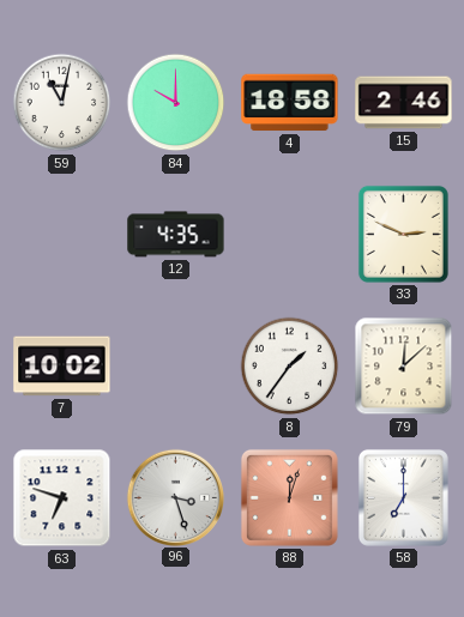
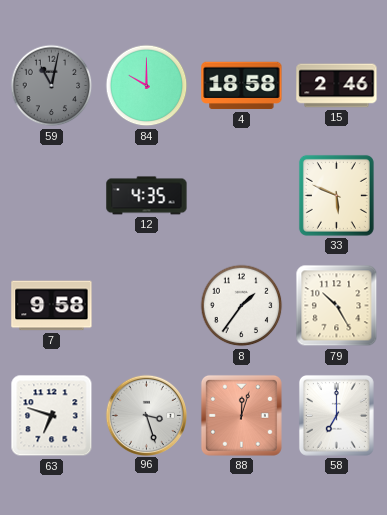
59 dial: white -> grey (52, 86)
33: 2:49 -> 5:49 (336, 195)
7: 10:02 -> 9:58 (52, 306)
79: 12:08 -> 10:25 (337, 306)
